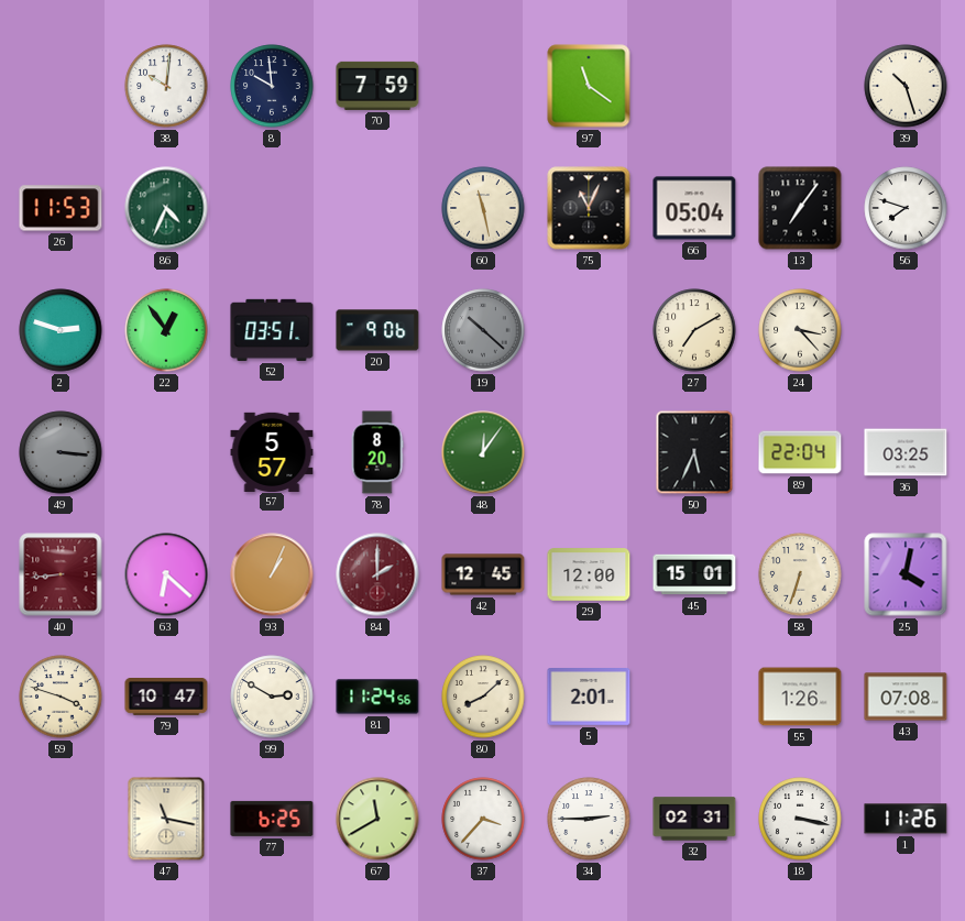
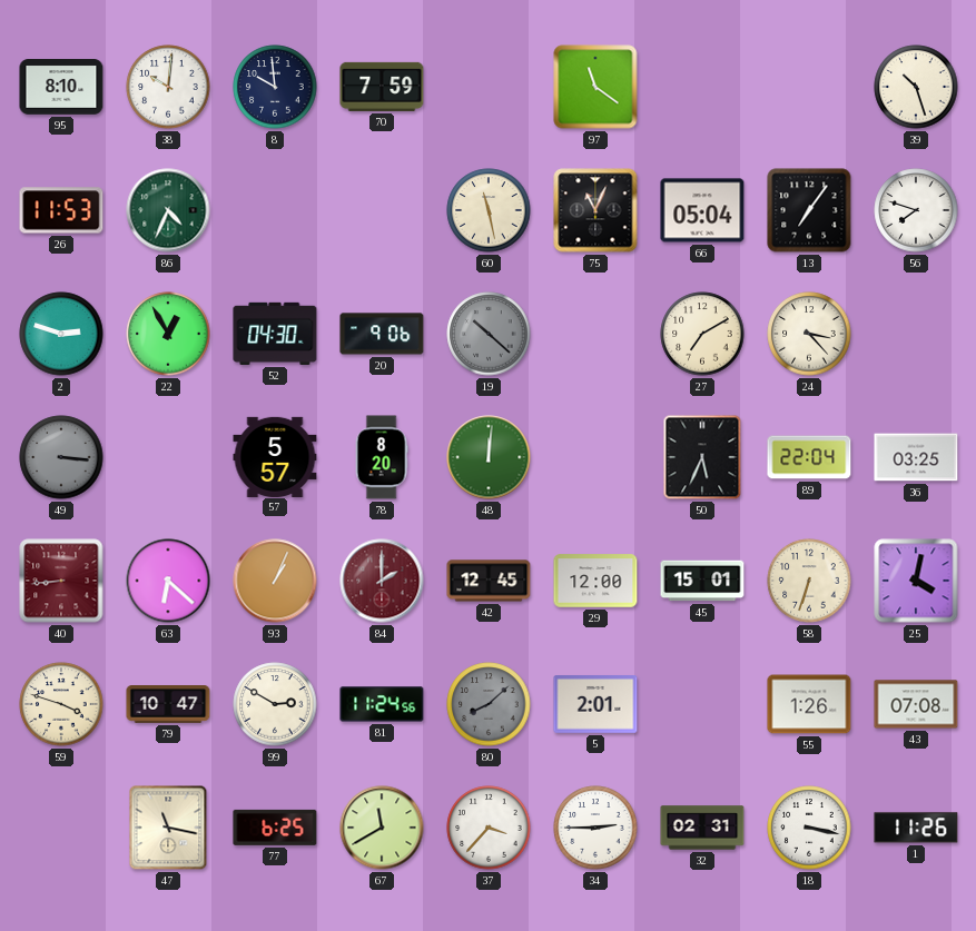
95: none -> 8:10 (61, 87)
22: 12:54 -> 12:55 (168, 334)
52: 03:51 -> 04:30 (275, 334)
48: 12:06 -> 12:01 (489, 457)
80 dial: cream -> grey (489, 704)
